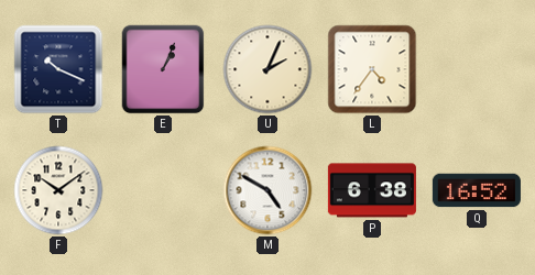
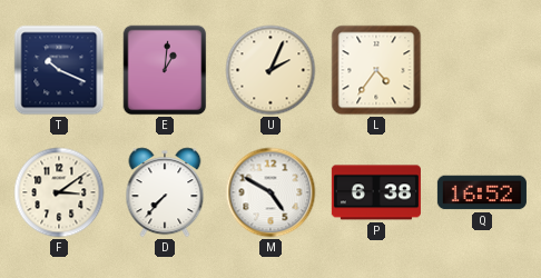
E: 1:04 -> 1:01 (165, 70)
F: 10:09 -> 3:09 (59, 192)
D: none -> 7:37 (165, 192)
